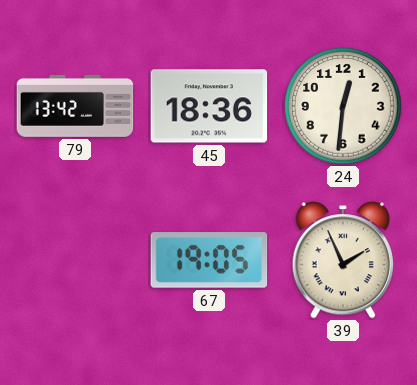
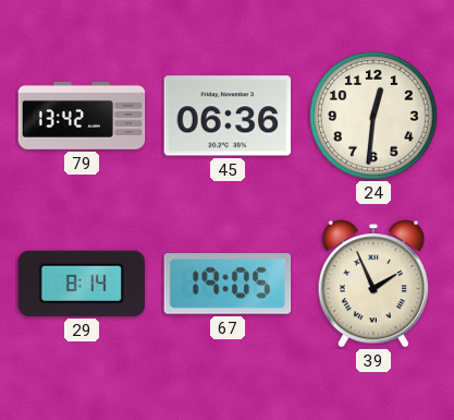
45: 18:36 -> 06:36 (228, 116)
29: none -> 8:14 (82, 284)
